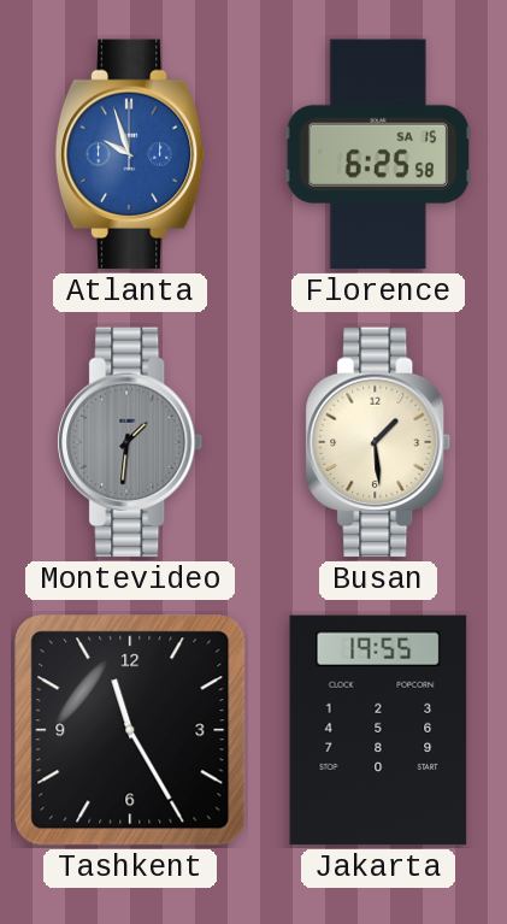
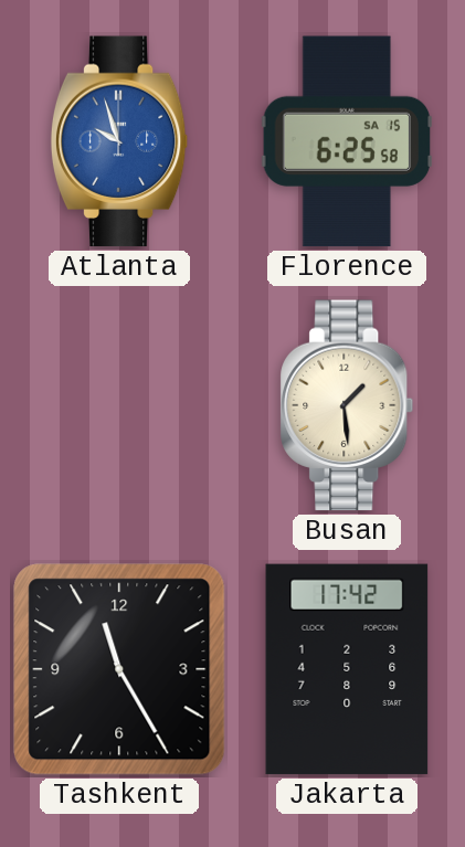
Montevideo: 1:31 -> none (130, 442)
Jakarta: 19:55 -> 17:42 (347, 669)
